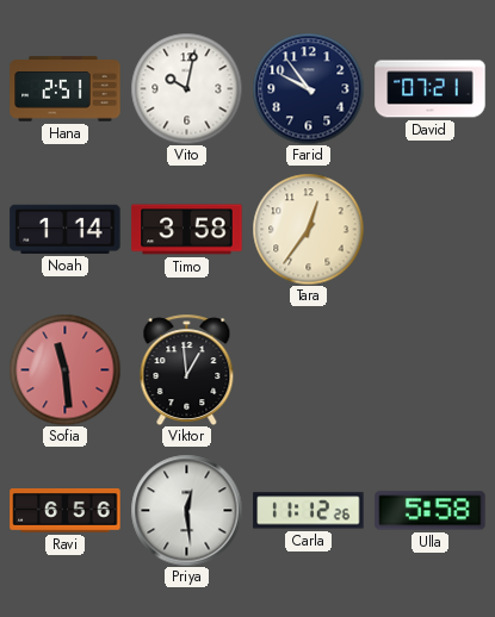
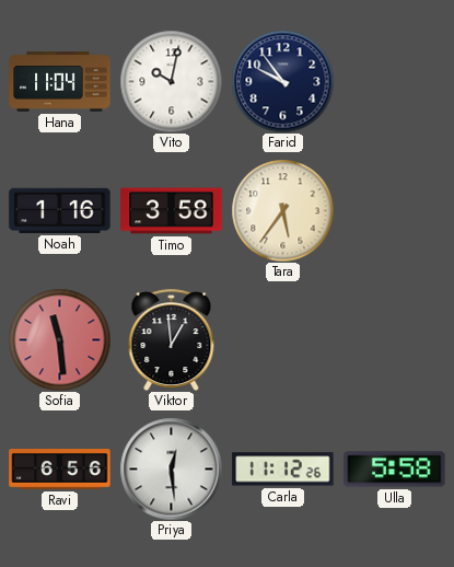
Hana: 2:51 -> 11:04 (60, 82)
David: 07:21 -> none (431, 89)
Noah: 1:14 -> 1:16 (60, 210)
Tara: 12:36 -> 5:36 (282, 210)
